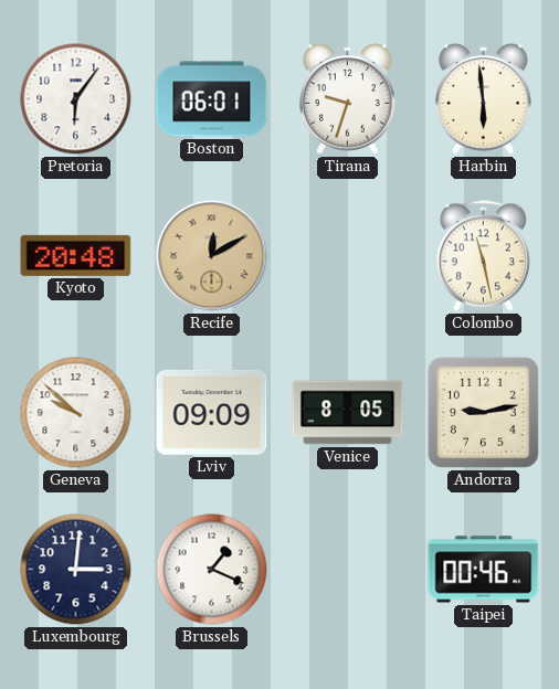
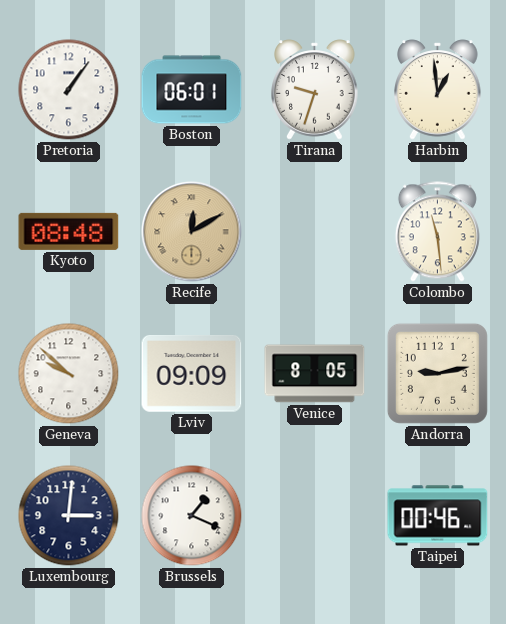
Pretoria: 6:06 -> 1:06 (69, 90)
Harbin: 5:59 -> 12:59 (438, 90)
Kyoto: 20:48 -> 08:48 (69, 231)
Colombo: 11:28 -> 11:29 (437, 232)
